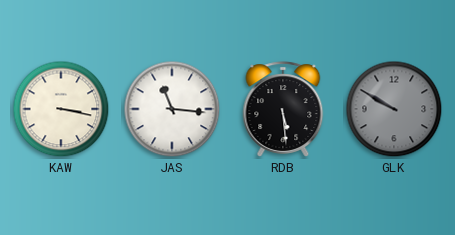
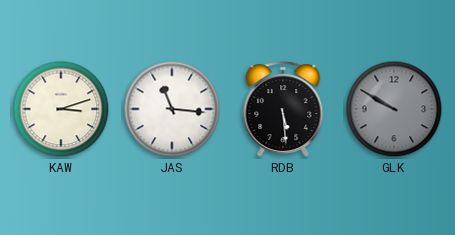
KAW: 3:17 -> 3:12 (61, 109)
